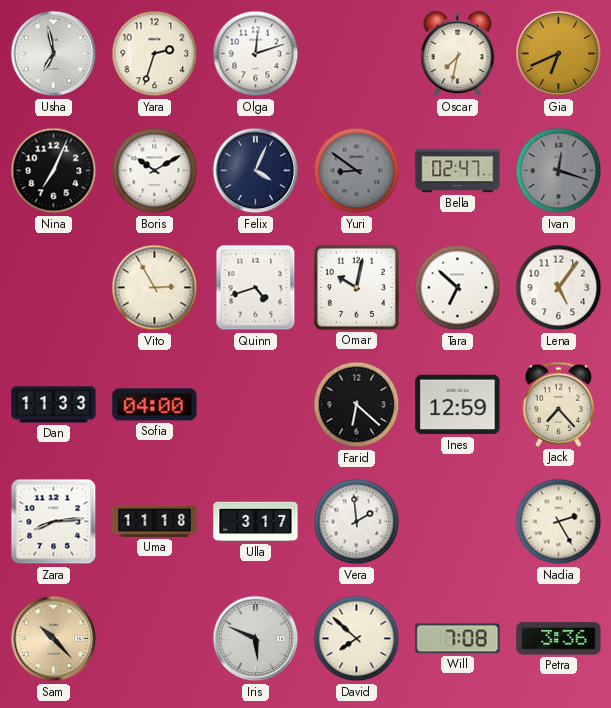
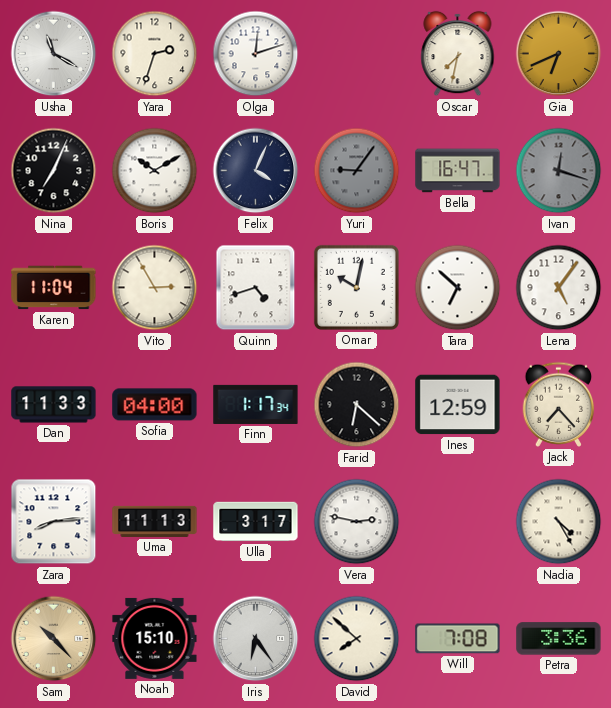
Usha: 6:58 -> 11:20 (54, 54)
Yuri: 8:51 -> 9:06 (357, 171)
Bella: 02:47 -> 16:47 (458, 171)
Karen: none -> 11:04 (54, 288)
Finn: none -> 1:17 (256, 404)
Uma: 11:18 -> 11:13 (155, 521)
Vera: 1:59 -> 2:47 (357, 522)
Nadia: 2:25 -> 4:25 (559, 522)
Noah: none -> 15:10 (155, 638)
Iris: 5:49 -> 6:24 (256, 639)
